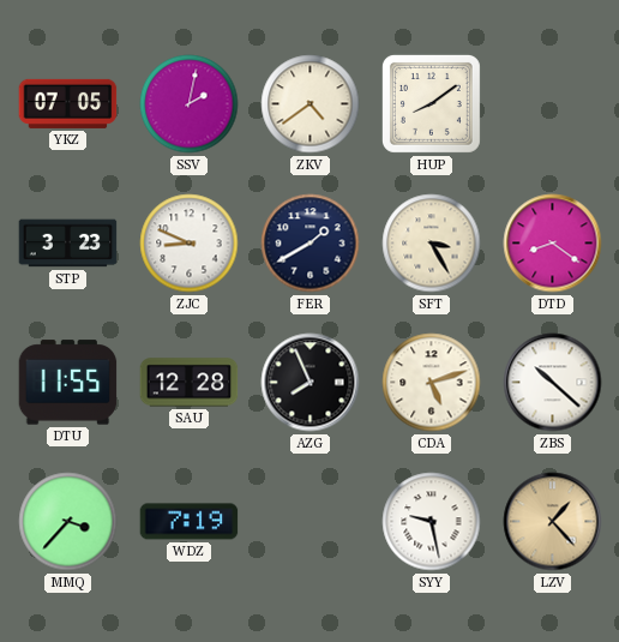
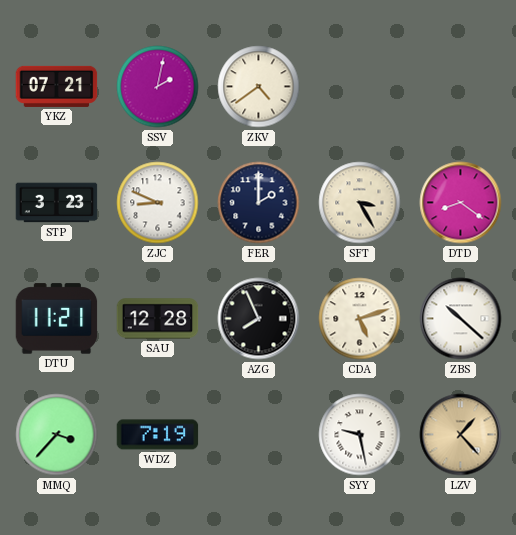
YKZ: 07:05 -> 07:21 (57, 86)
HUP: 8:09 -> none (431, 103)
FER: 1:40 -> 2:00 (259, 203)
DTU: 11:55 -> 11:21 (57, 319)
